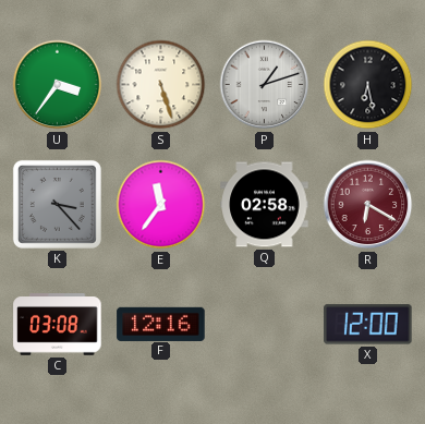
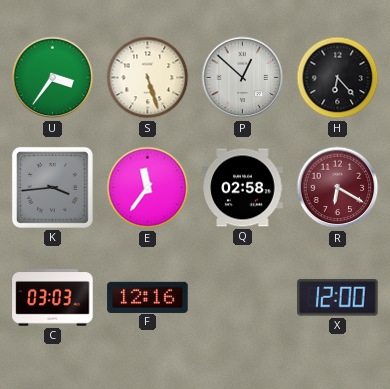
P: 1:12 -> 12:52 (243, 78)
H: 6:28 -> 6:23 (338, 78)
K: 3:23 -> 3:44 (52, 187)
C: 03:08 -> 03:03 (53, 298)
